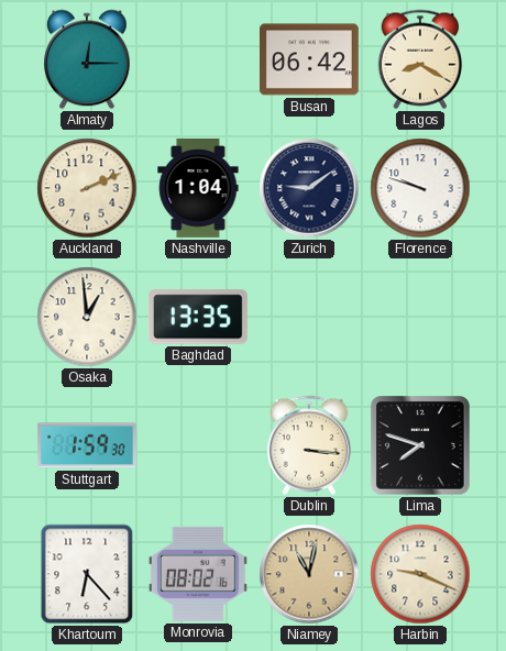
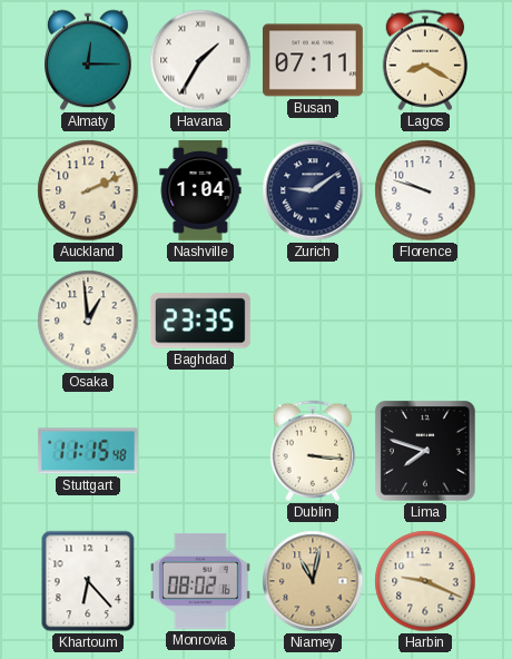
Havana: none -> 1:35 (200, 60)
Busan: 06:42 -> 07:11 (313, 60)
Baghdad: 13:35 -> 23:35 (200, 321)
Stuttgart: 1:59 -> 11:15 (88, 451)
